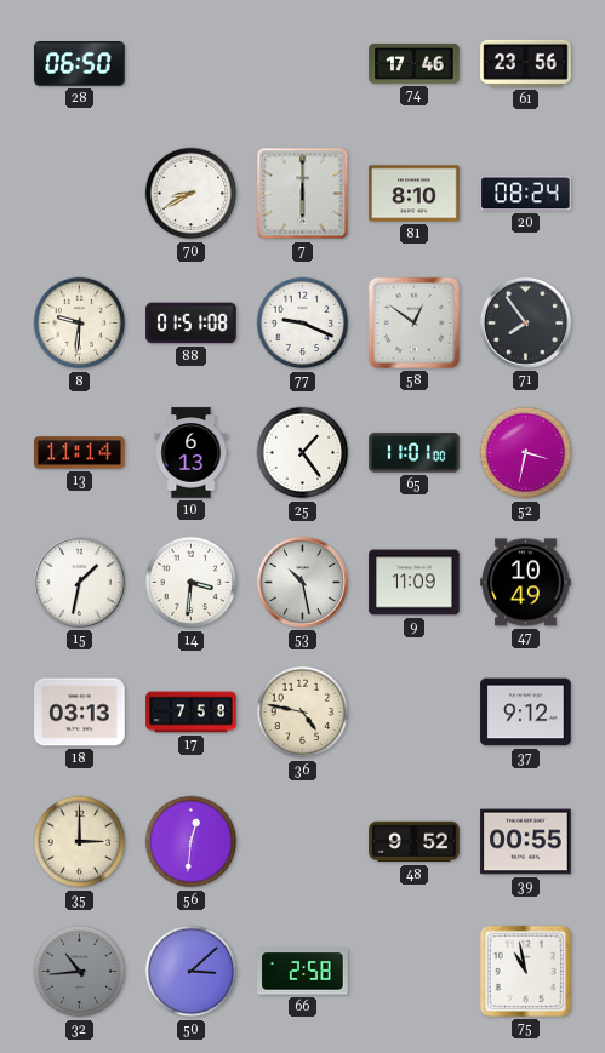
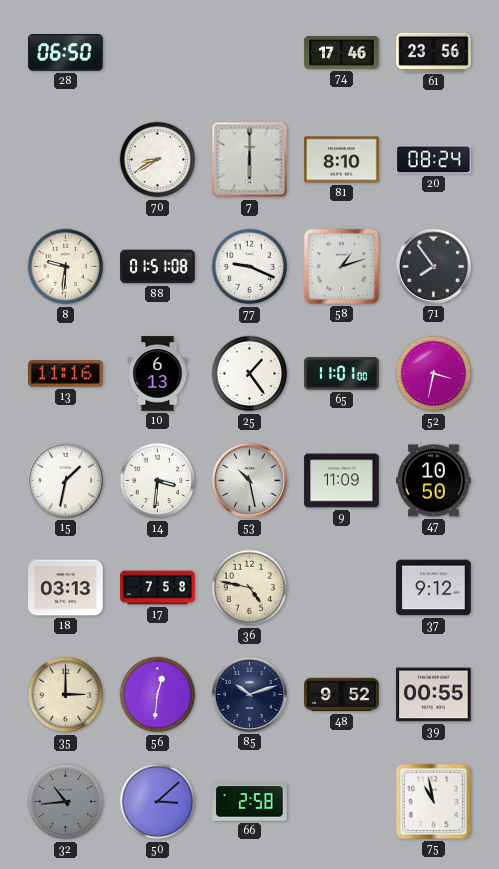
58: 12:51 -> 1:12 (341, 266)
13: 11:14 -> 11:16 (66, 374)
47: 10:49 -> 10:50 (434, 481)
85: none -> 10:12 (249, 694)
